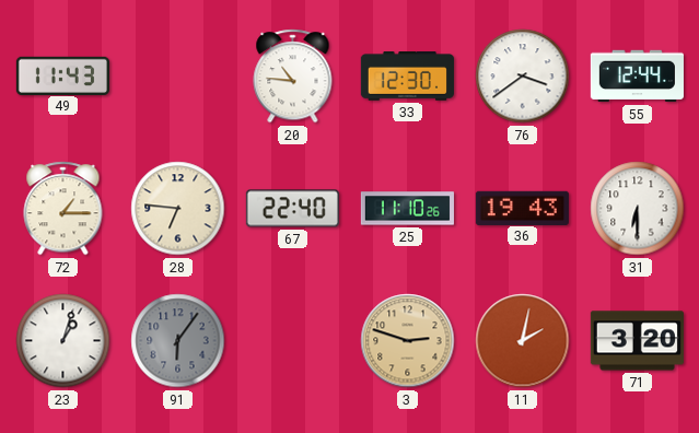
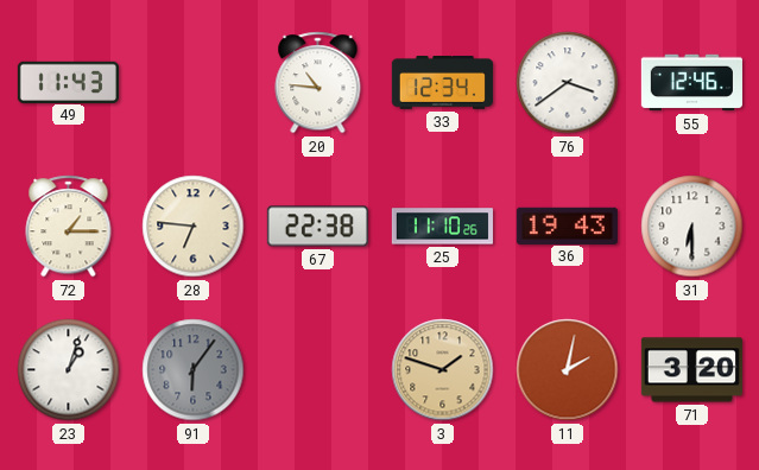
33: 12:30 -> 12:34 (442, 83)
55: 12:44 -> 12:46 (691, 83)
67: 22:40 -> 22:38 (317, 227)
3: 2:48 -> 1:48 (443, 370)
